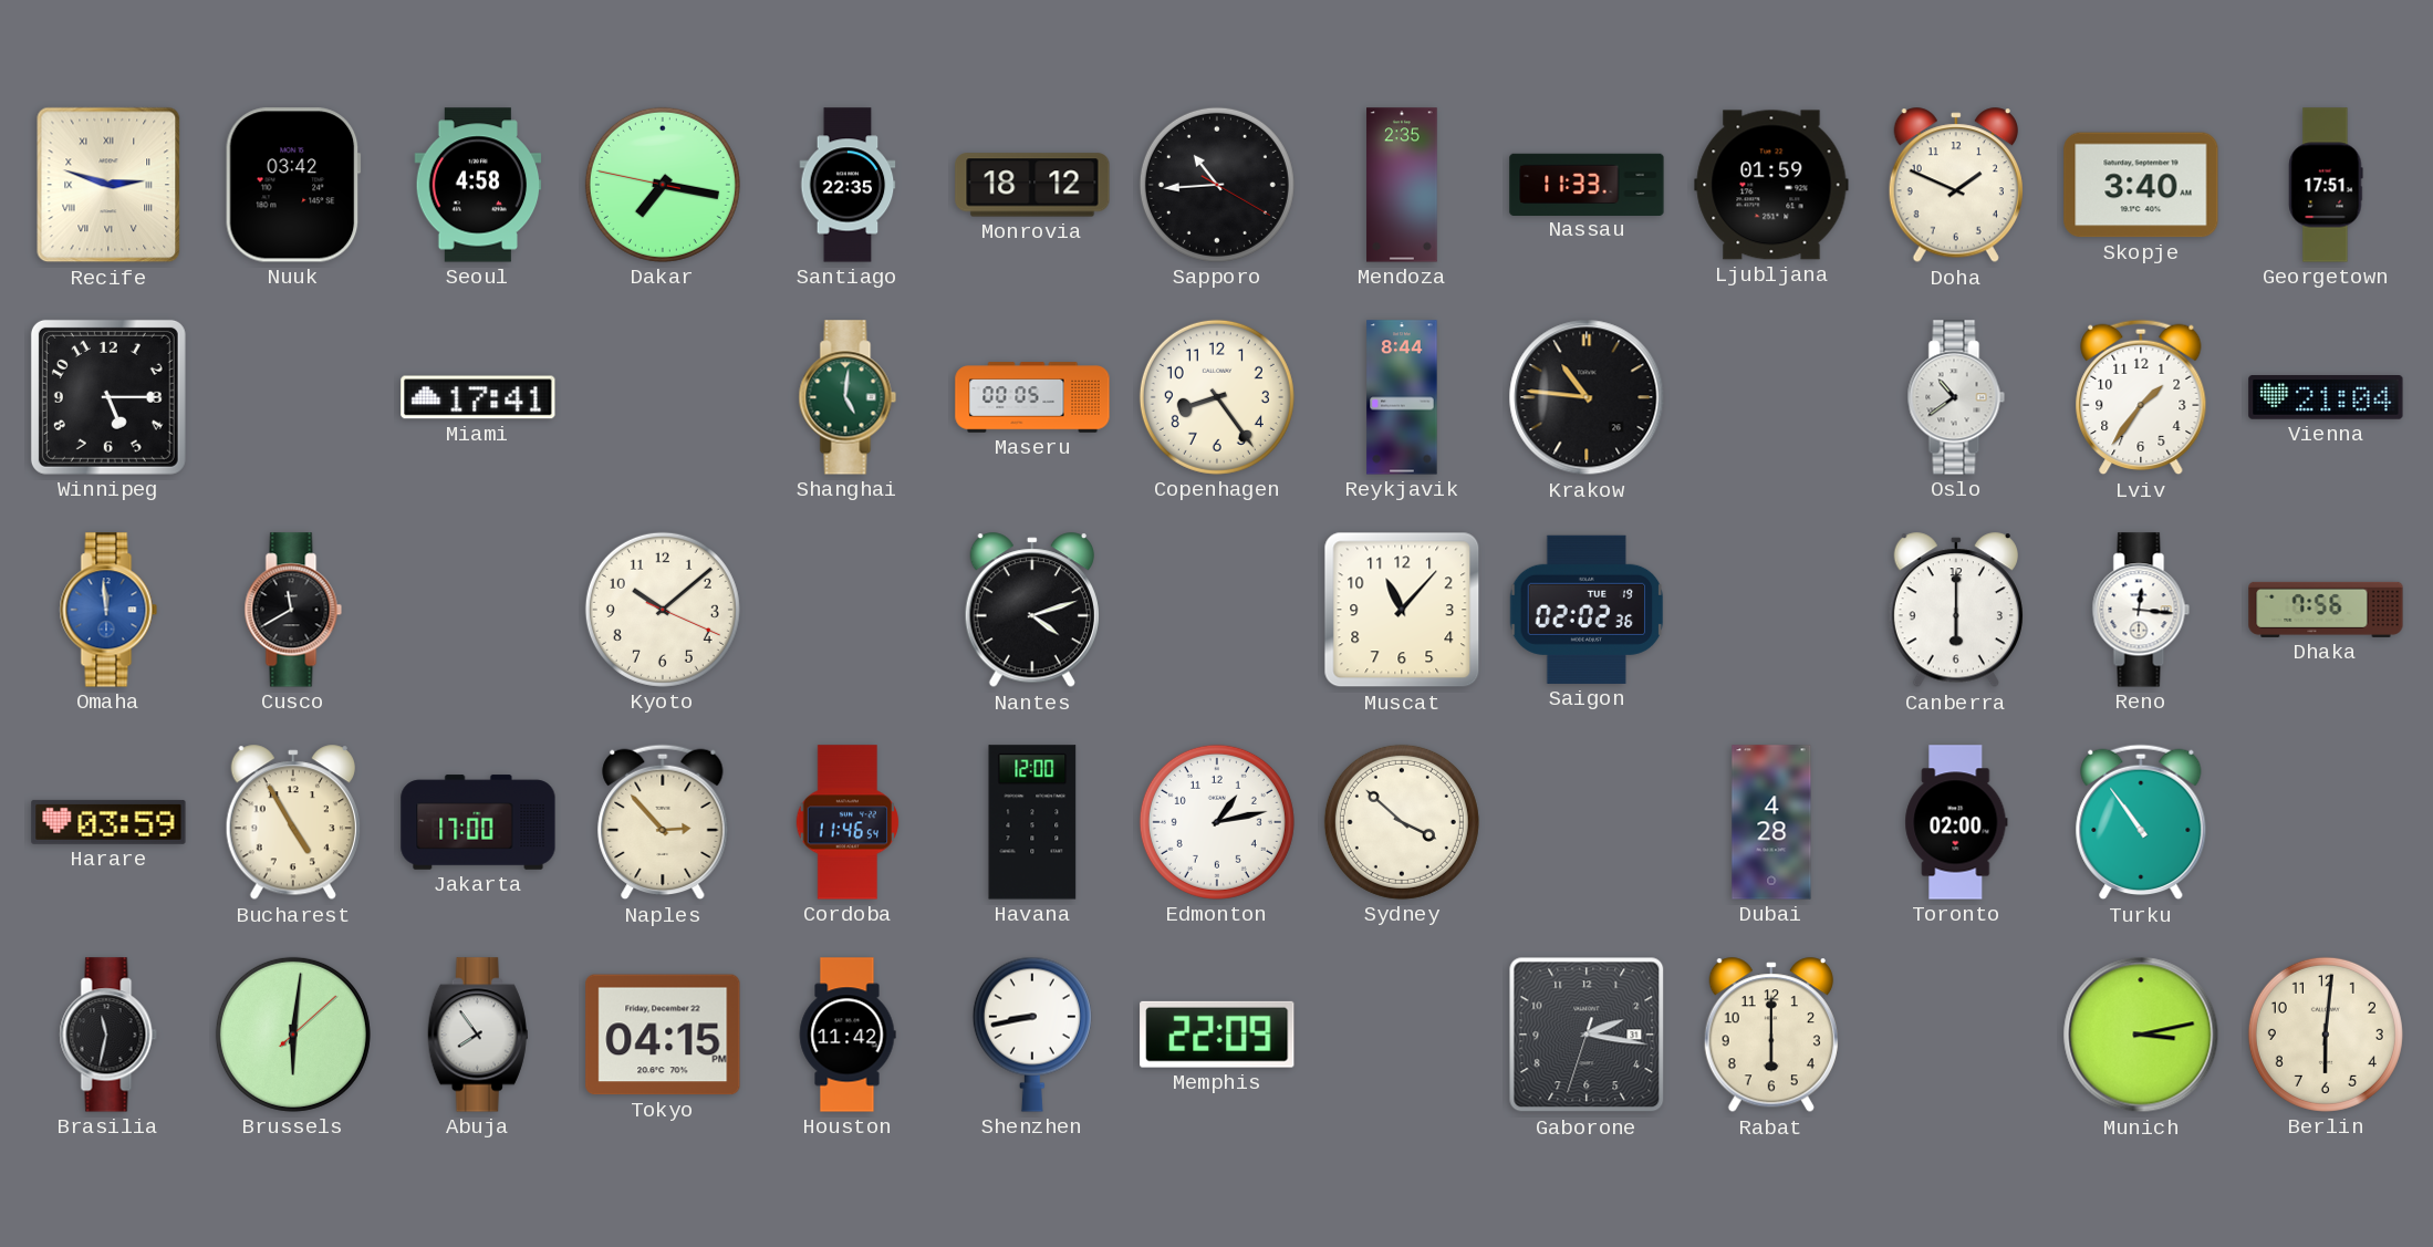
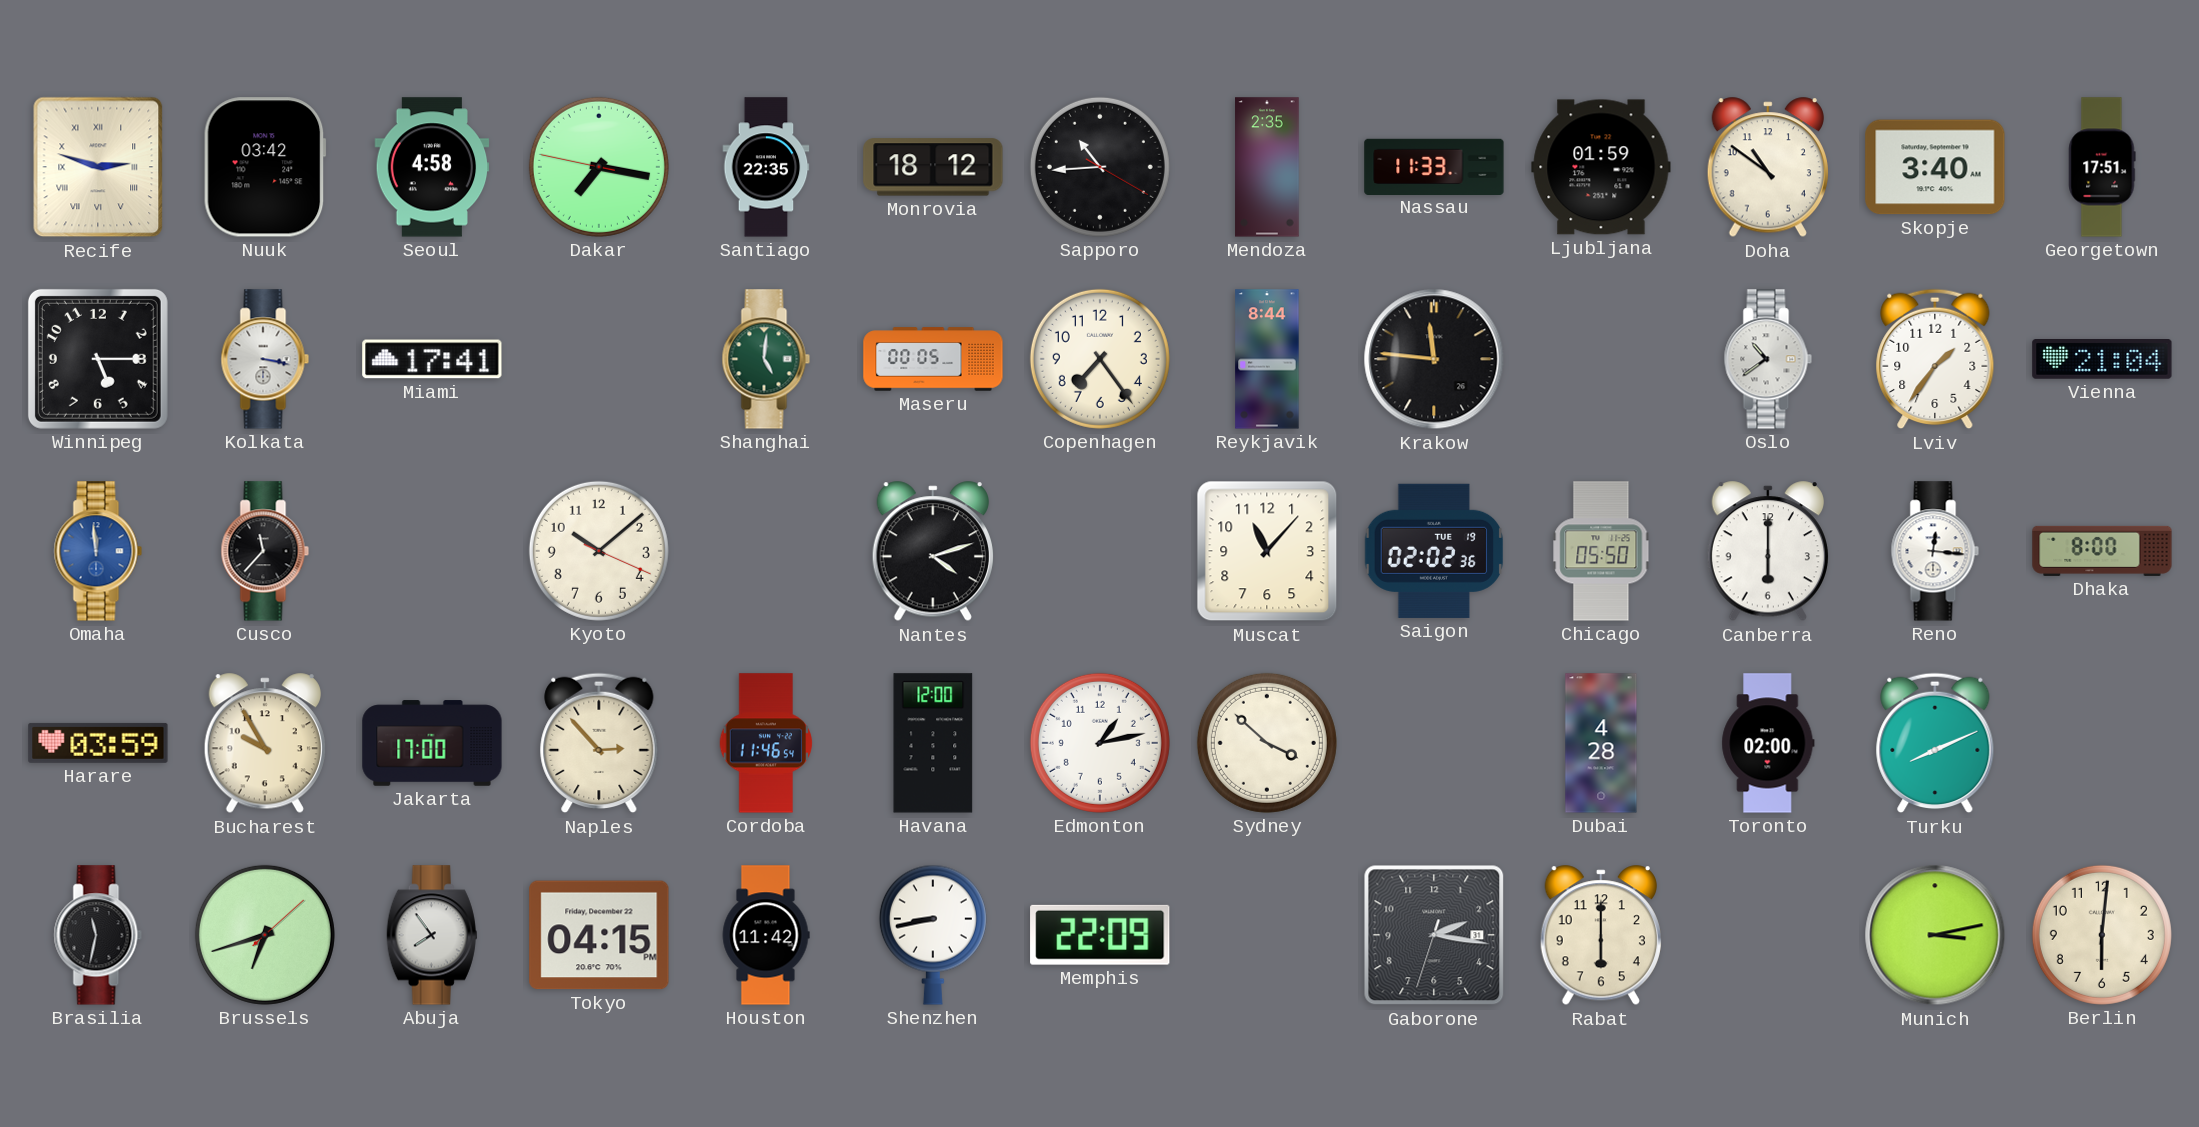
Doha: 1:49 -> 10:51 (1768, 168)
Kolkata: none -> 3:17 (265, 359)
Copenhagen: 8:24 -> 7:24 (1100, 359)
Krakow: 10:46 -> 11:46 (1434, 359)
Cusco: 11:40 -> 11:37 (265, 551)
Chicago: none -> 05:50 (1601, 551)
Dhaka: 7:56 -> 8:00 (2102, 551)
Bucharest: 4:55 -> 9:55 (265, 744)
Turku: 10:54 -> 8:11 (1935, 743)
Brussels: 6:01 -> 6:42 (265, 935)
